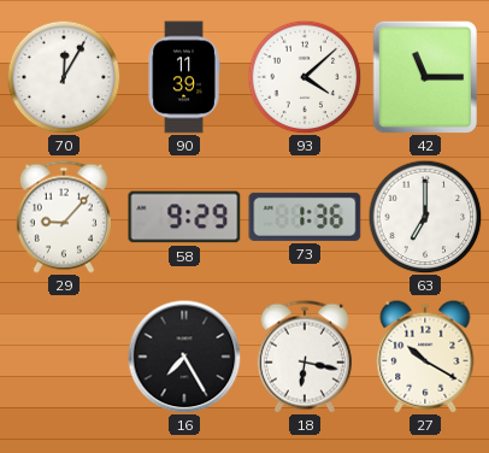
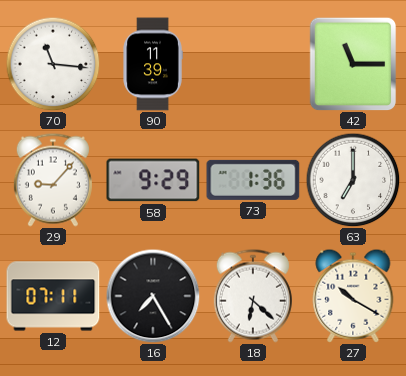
70: 12:05 -> 11:16 (53, 64)
93: 4:08 -> none (305, 77)
12: none -> 07:11 (53, 296)
18: 6:17 -> 6:22 (253, 296)
